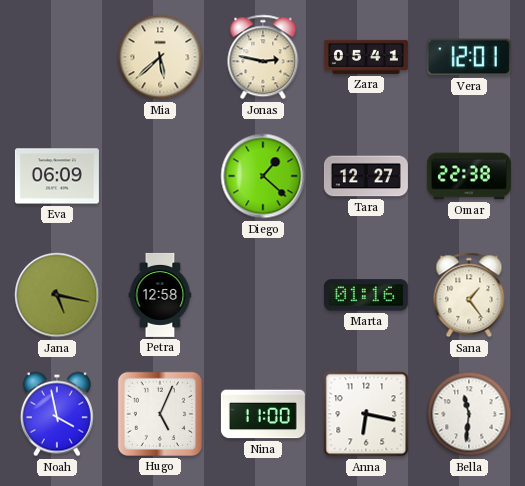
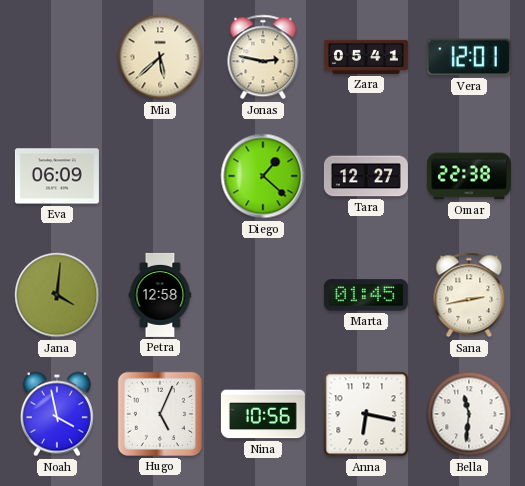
Jana: 5:17 -> 4:01 (57, 295)
Marta: 01:16 -> 01:45 (366, 295)
Sana: 1:24 -> 2:43 (469, 295)
Nina: 11:00 -> 10:56 (263, 414)
